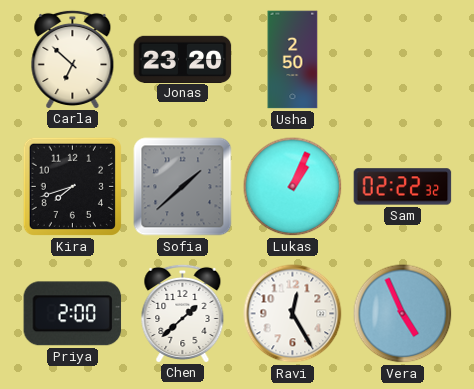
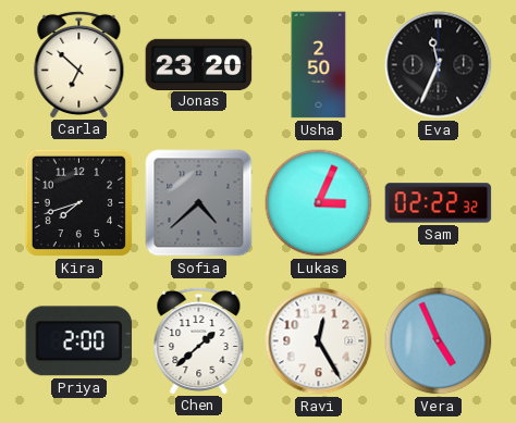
Eva: none -> 11:34 (439, 65)
Sofia: 1:38 -> 4:38 (199, 203)
Lukas: 1:04 -> 3:04 (319, 203)
